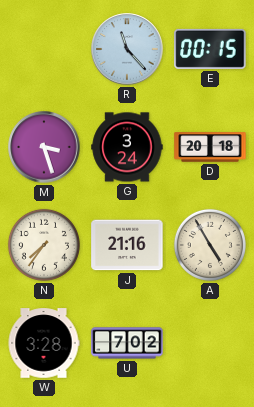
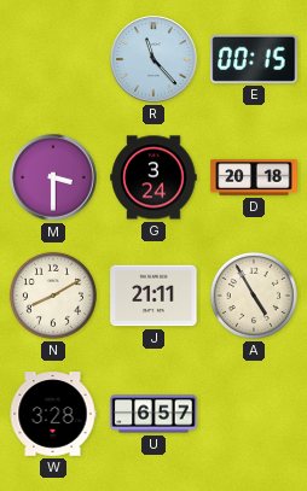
M: 3:27 -> 3:30 (53, 177)
N: 7:36 -> 8:10 (53, 296)
J: 21:16 -> 21:11 (153, 296)
U: 7:02 -> 6:57 (153, 414)
